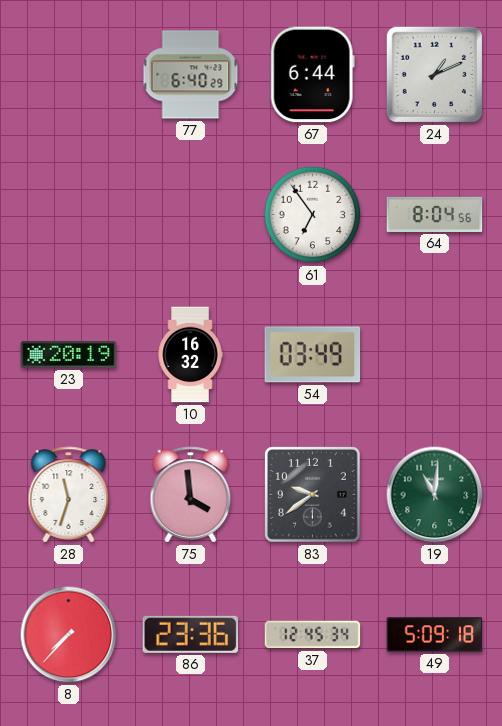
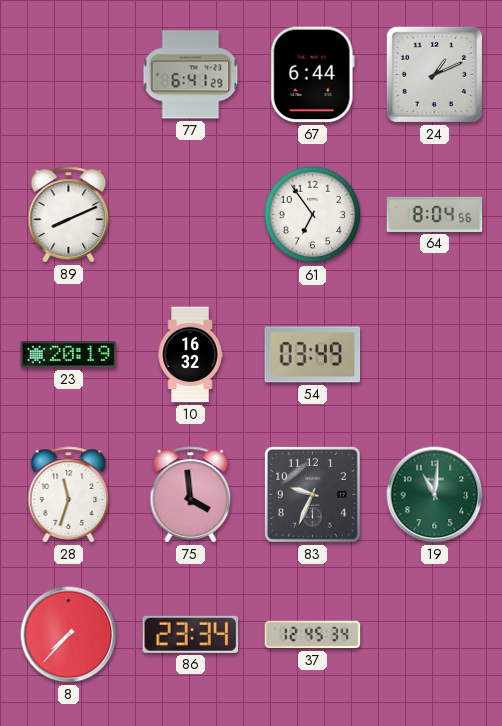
77: 6:40 -> 6:41 (191, 75)
89: none -> 8:11 (69, 215)
83: 9:39 -> 9:34 (313, 495)
86: 23:36 -> 23:34 (191, 634)
49: 5:09 -> none (435, 635)
